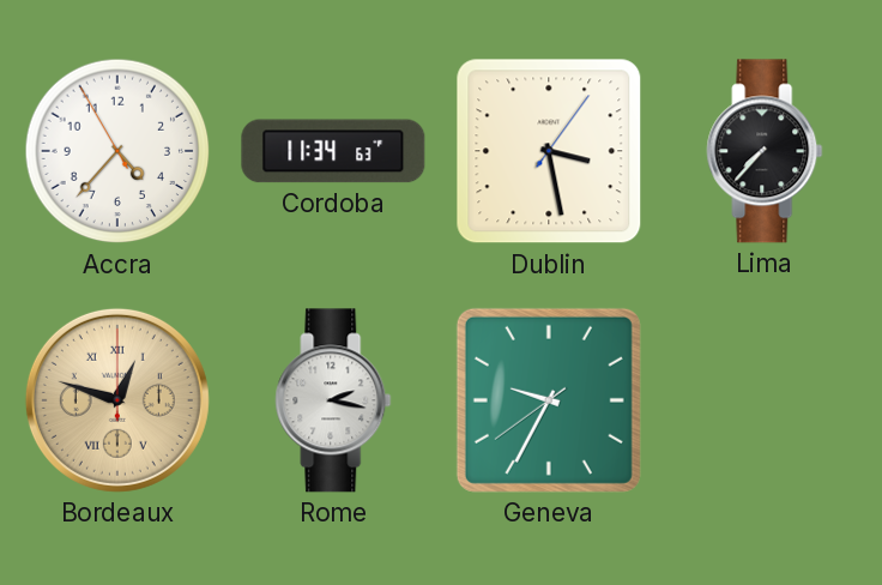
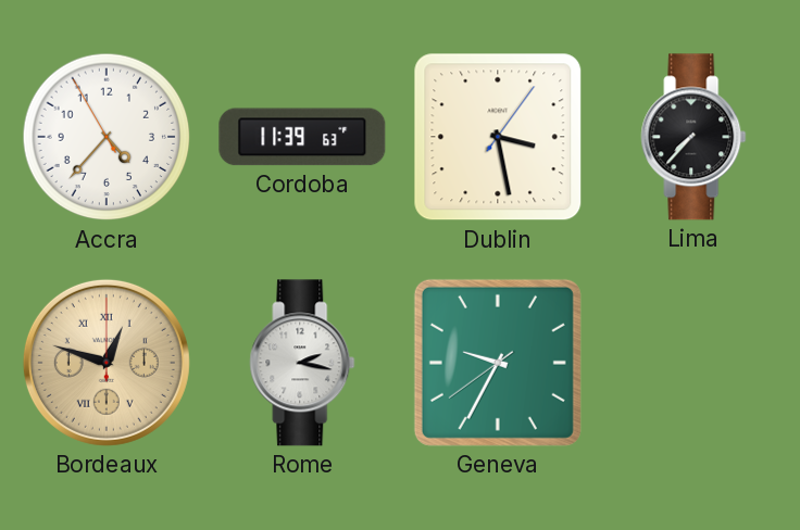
Cordoba: 11:34 -> 11:39 (302, 137)
